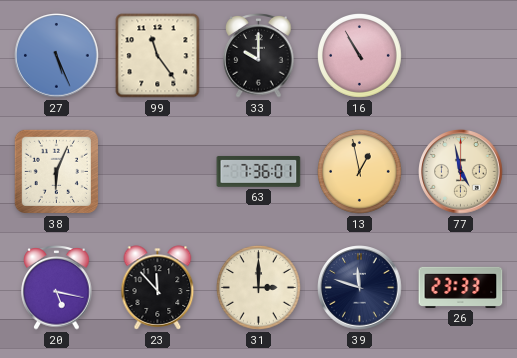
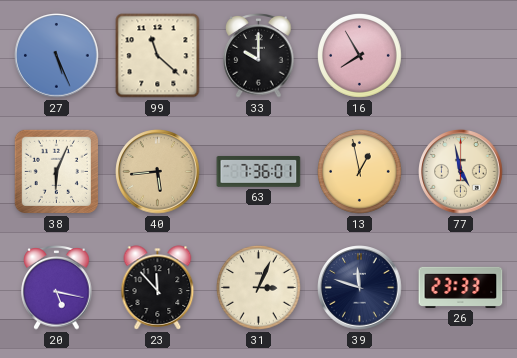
99: 11:24 -> 11:22 (158, 56)
16: 10:55 -> 7:55 (360, 56)
40: none -> 5:44 (158, 172)
31: 3:00 -> 3:04 (259, 288)
